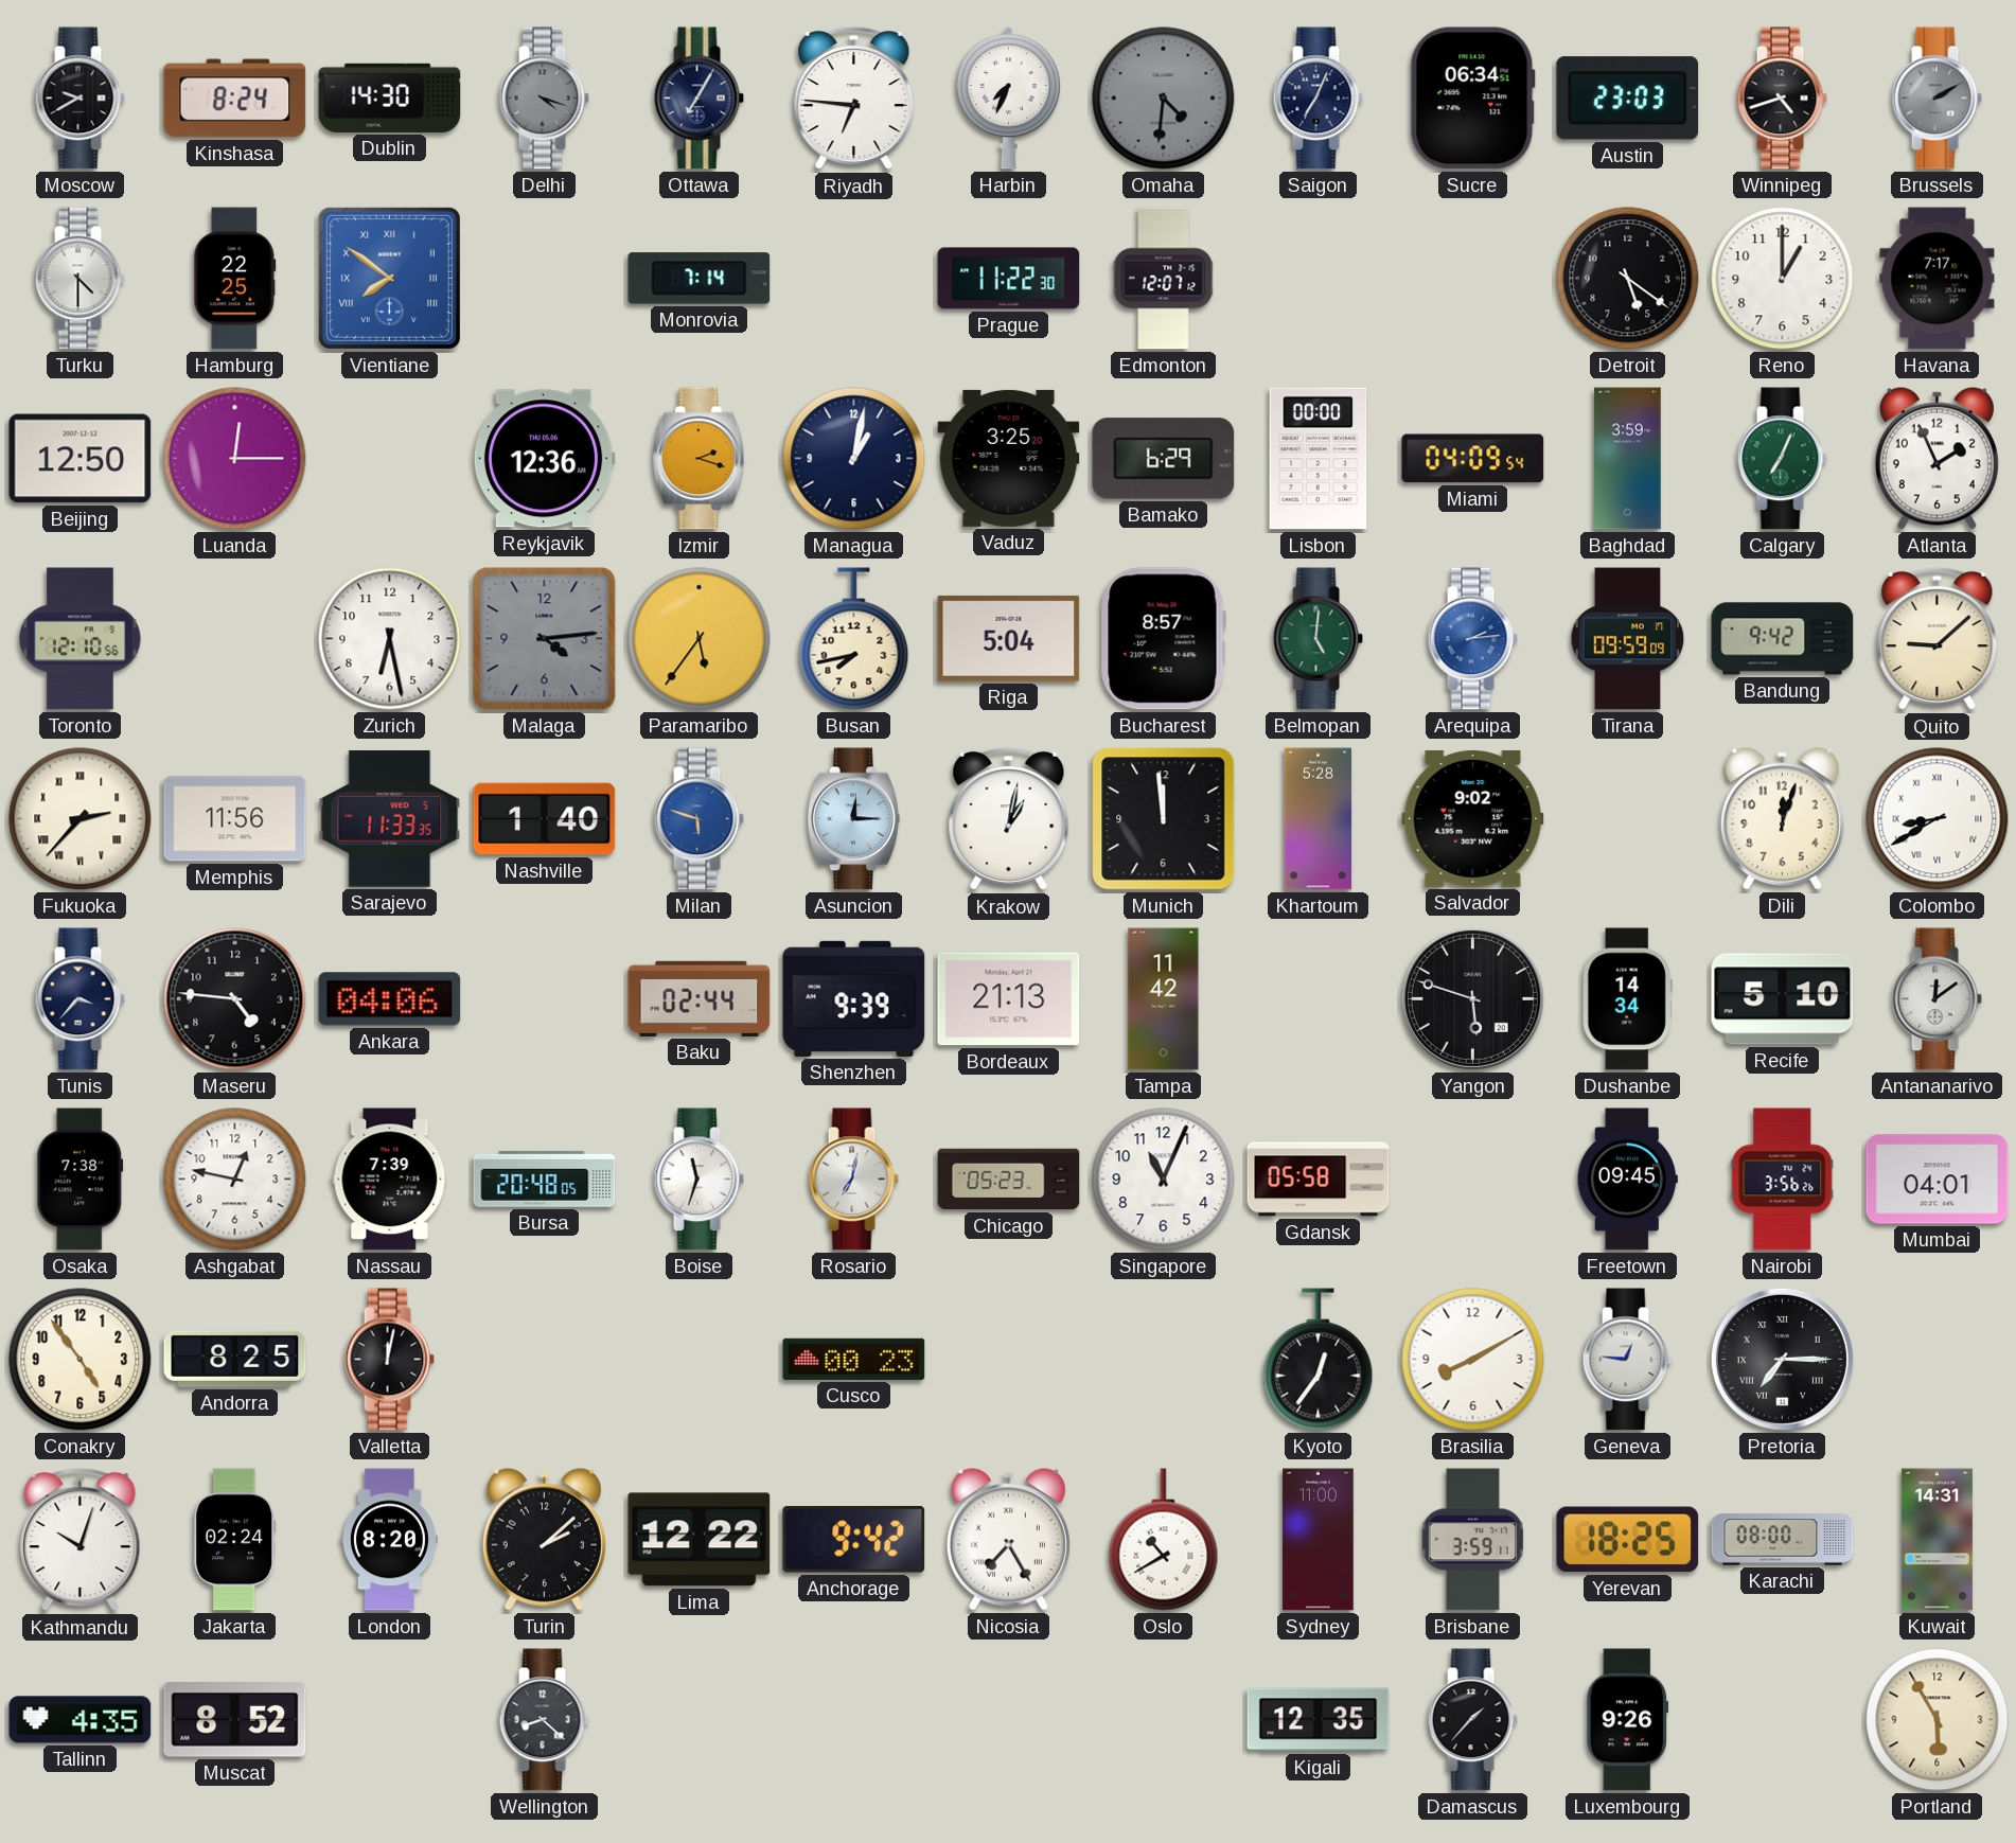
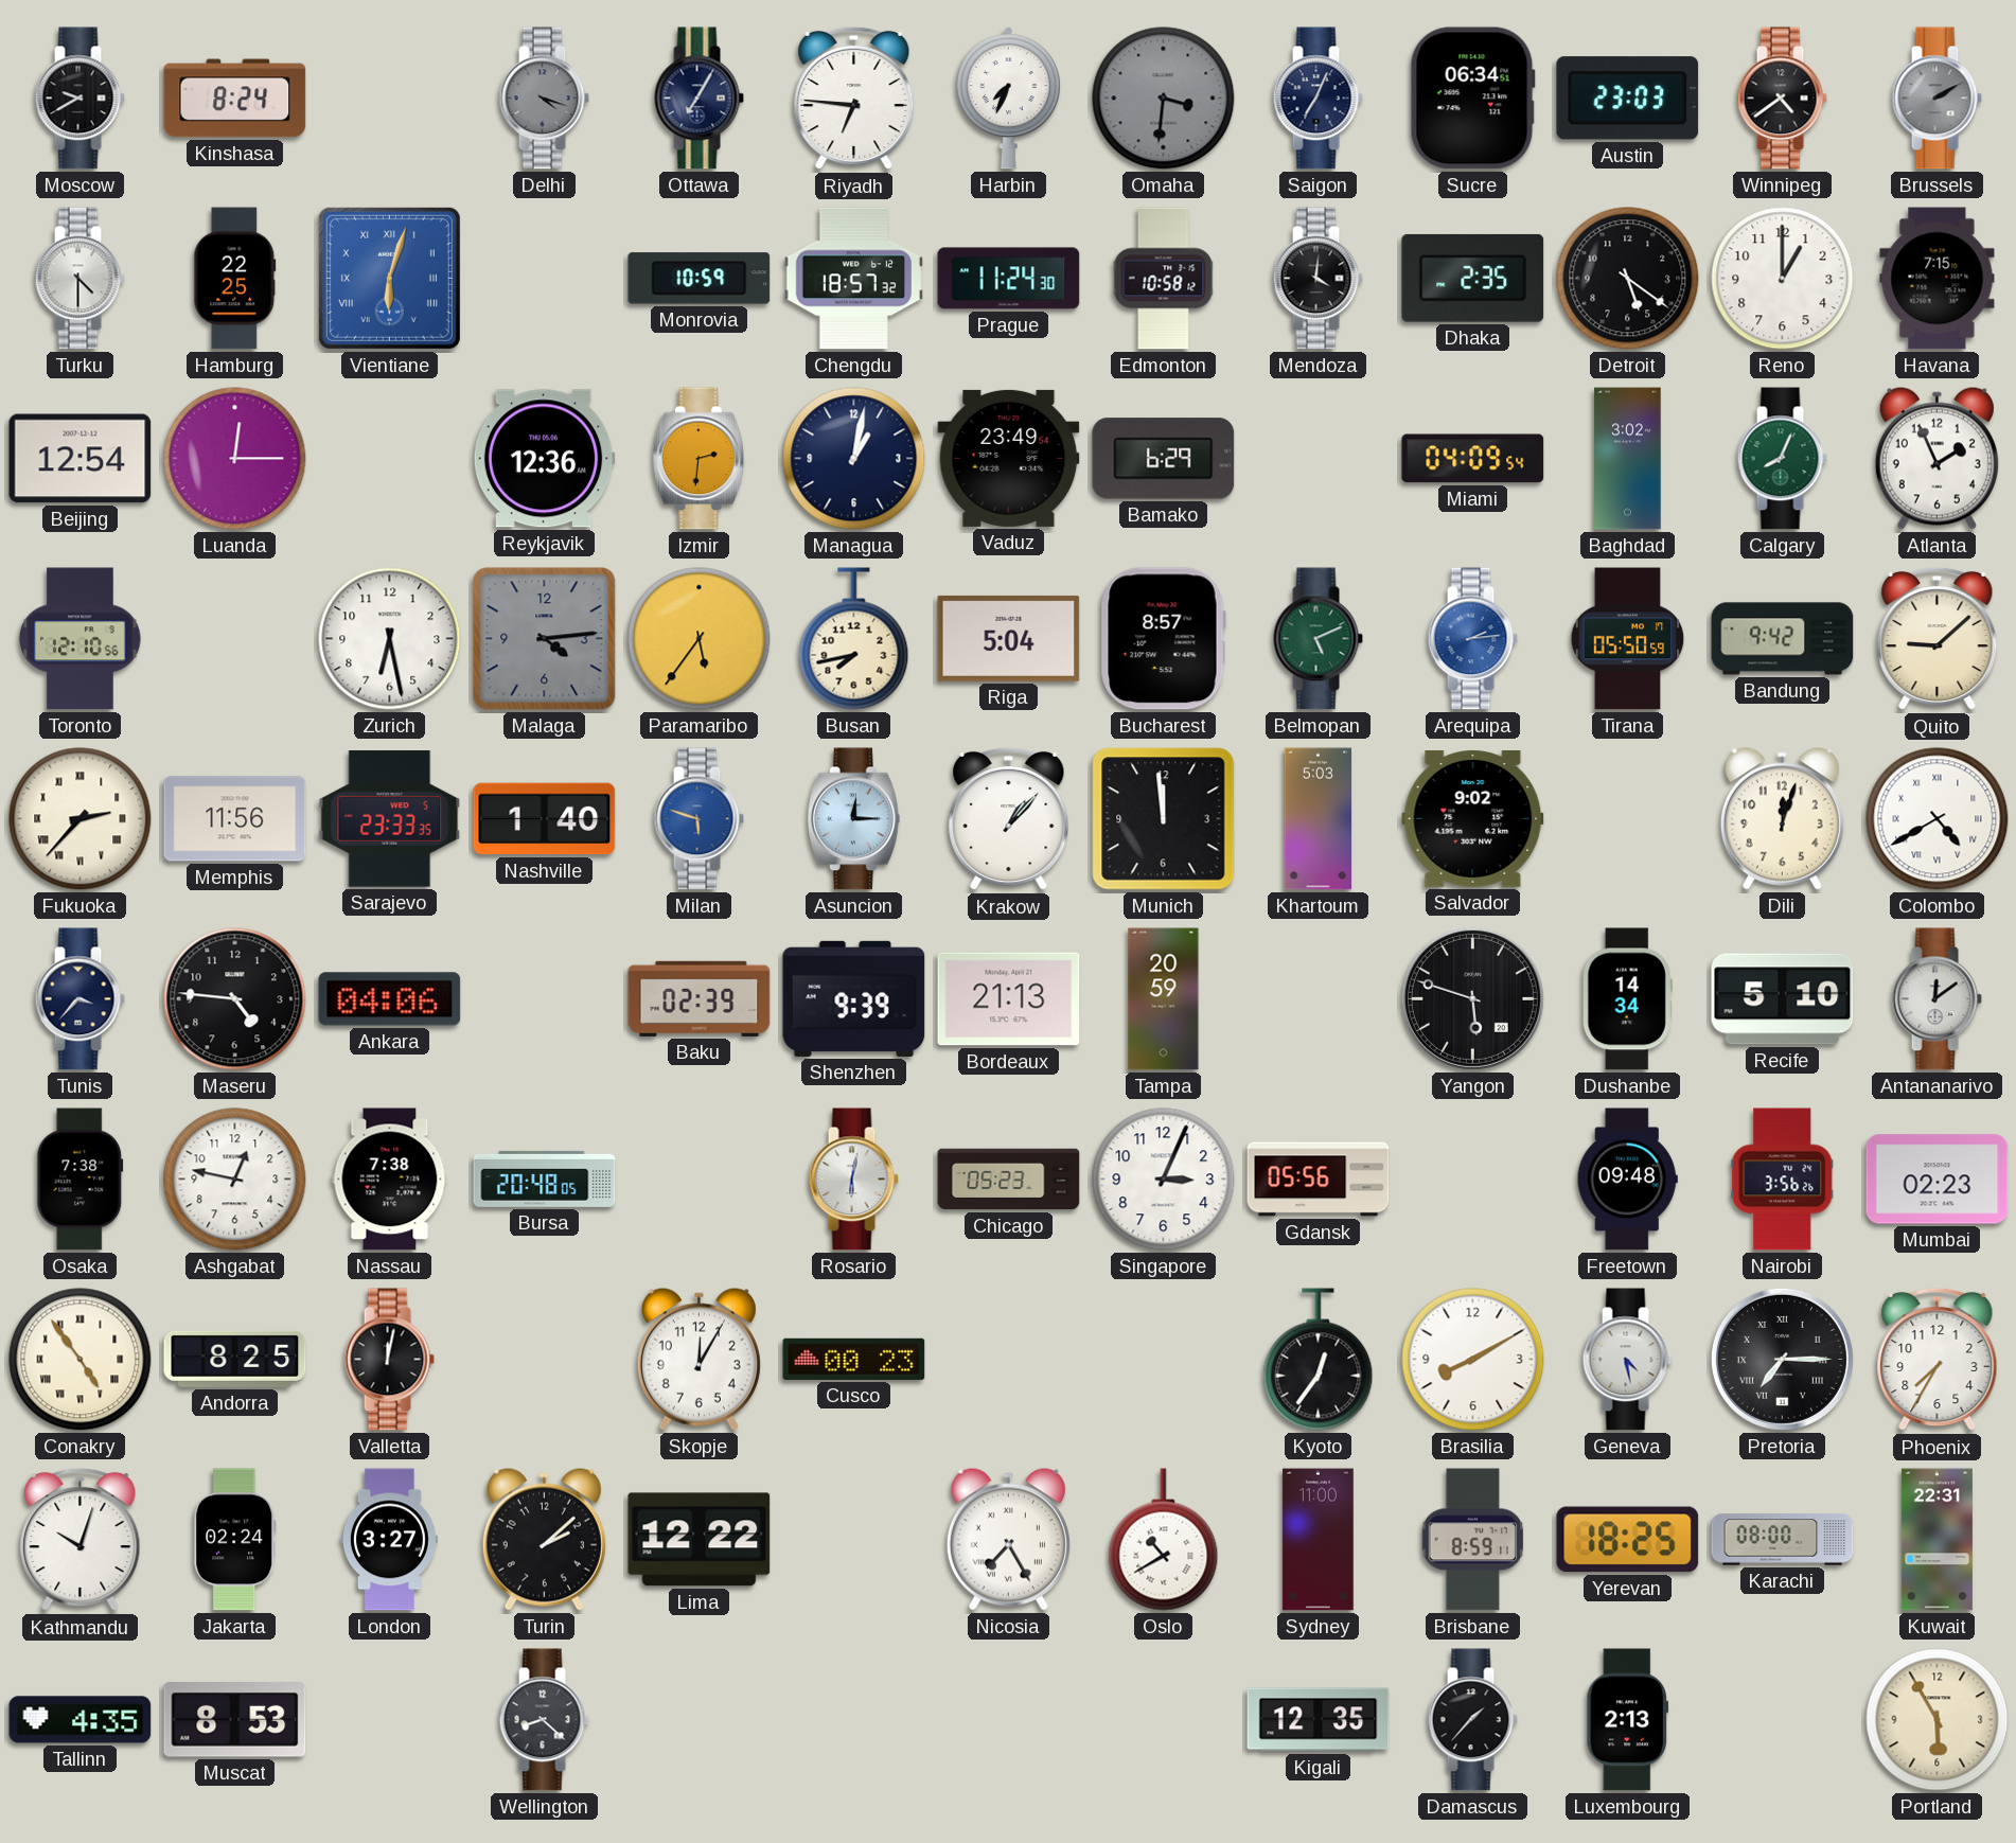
Dublin: 14:30 -> none (390, 98)
Omaha: 4:31 -> 3:31 (1164, 99)
Winnipeg: 4:42 -> 4:39 (1782, 99)
Vientiane: 7:51 -> 6:03 (389, 278)
Monrovia: 7:14 -> 10:59 (700, 279)
Chengdu: none -> 18:57 (853, 279)
Prague: 11:22 -> 11:24 (1009, 279)
Edmonton: 12:07 -> 10:58 (1164, 279)
Mendoza: none -> 4:01 (1318, 279)
Dhaka: none -> 2:35 (1473, 278)
Havana: 7:17 -> 7:15 (1938, 279)
Beijing: 12:50 -> 12:54 (81, 459)
Izmir: 2:18 -> 2:31 (698, 459)
Vaduz: 3:25 -> 23:49 (1009, 458)
Lisbon: 00:00 -> none (1319, 459)
Baghdad: 3:59 -> 3:02 (1628, 459)
Calgary: 7:04 -> 8:04 (1782, 459)
Belmopan: 5:01 -> 5:11 (1318, 639)
Tirana: 09:59 -> 05:50 (1628, 639)
Sarajevo: 11:33 -> 23:33 (390, 819)
Krakow: 1:02 -> 1:07 (1009, 819)
Khartoum: 5:28 -> 5:03 (1319, 819)
Colombo: 8:40 -> 4:40 (1938, 819)
Baku: 02:44 -> 02:39 (700, 998)
Tampa: 11:42 -> 20:59 (1164, 999)
Nassau: 7:39 -> 7:38 (390, 1180)
Boise: 11:33 -> none (698, 1180)
Rosario: 7:02 -> 6:02 (853, 1180)
Singapore: 11:04 -> 3:04 (1164, 1180)
Gdansk: 05:58 -> 05:56 (1319, 1180)
Freetown: 09:45 -> 09:48 (1627, 1180)
Mumbai: 04:01 -> 02:23 (1938, 1180)
Conakry numerals: Arabic -> Roman (81, 1360)
Skopje: none -> 12:05 (698, 1359)
Geneva: 12:46 -> 4:28 (1627, 1360)
Phoenix: none -> 7:35 (1938, 1360)
London: 8:20 -> 3:27 (389, 1540)
Anchorage: 9:42 -> none (854, 1540)
Brisbane: 3:59 -> 8:59 (1473, 1540)
Kuwait: 14:31 -> 22:31 (1937, 1540)
Muscat: 8:52 -> 8:53 (235, 1720)
Luxembourg: 9:26 -> 2:13 (1628, 1720)
